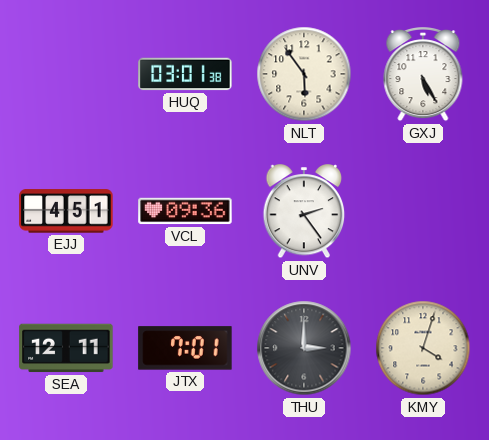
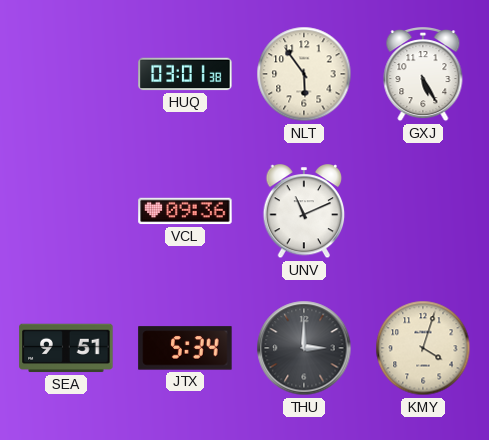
EJJ: 4:51 -> none (66, 211)
UNV: 2:24 -> 11:11 (304, 212)
SEA: 12:11 -> 9:51 (66, 348)
JTX: 7:01 -> 5:34 (185, 348)
